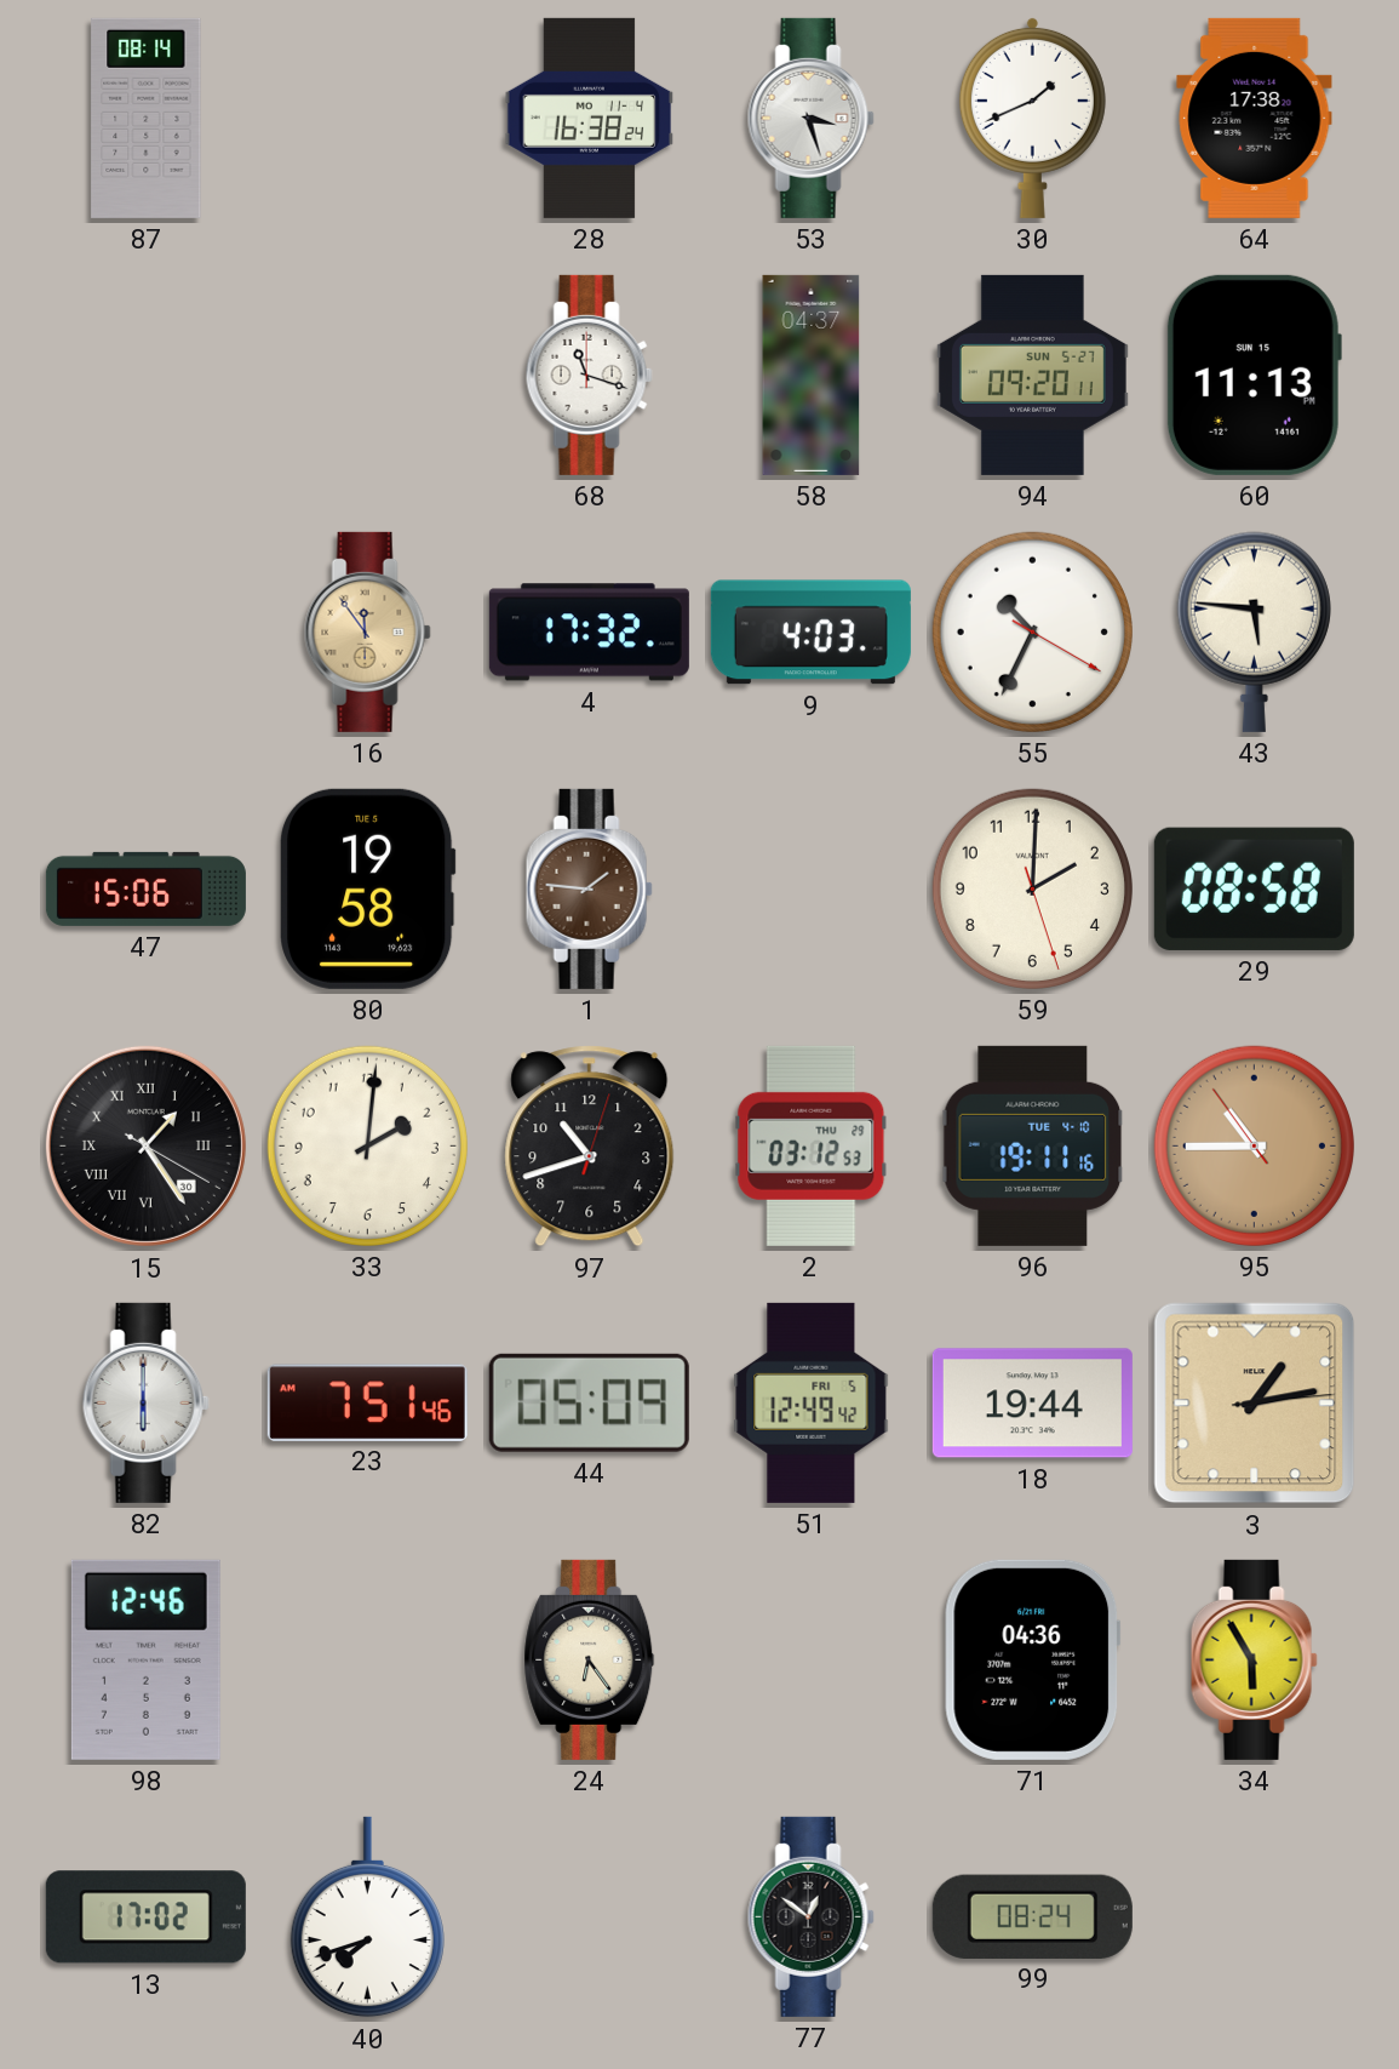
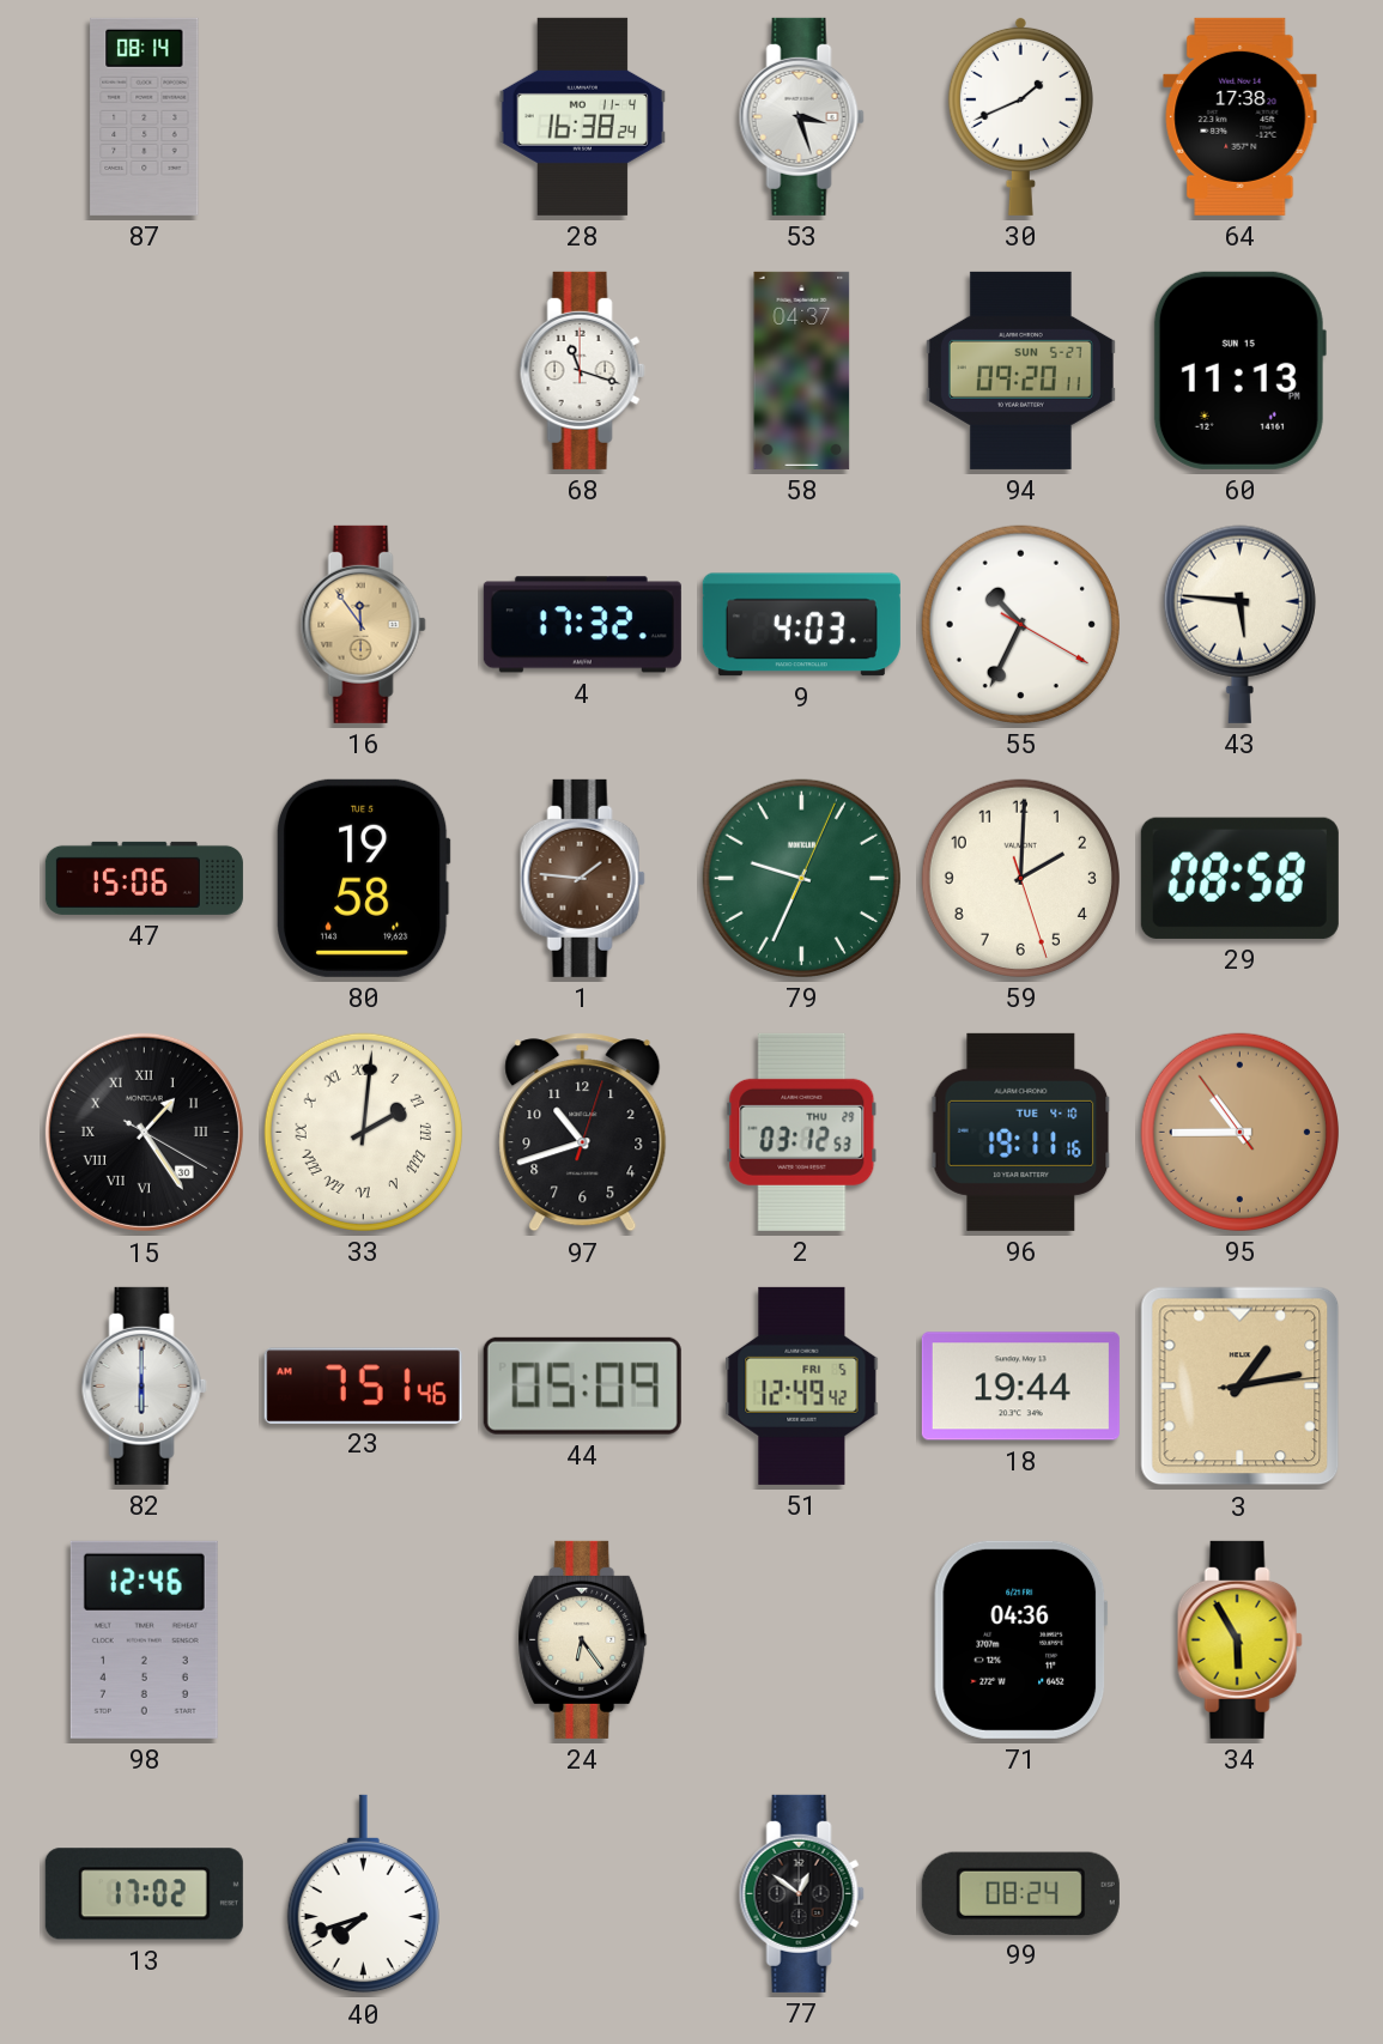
79: none -> 9:34 (801, 878)
33 numerals: Arabic -> Roman (363, 1132)
